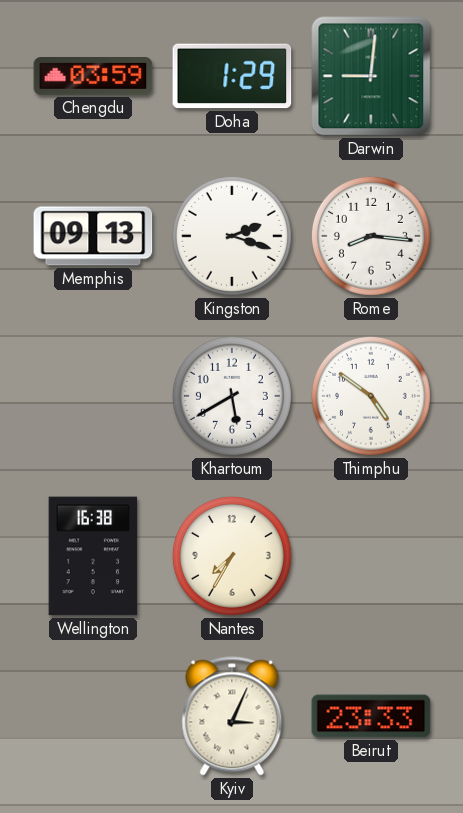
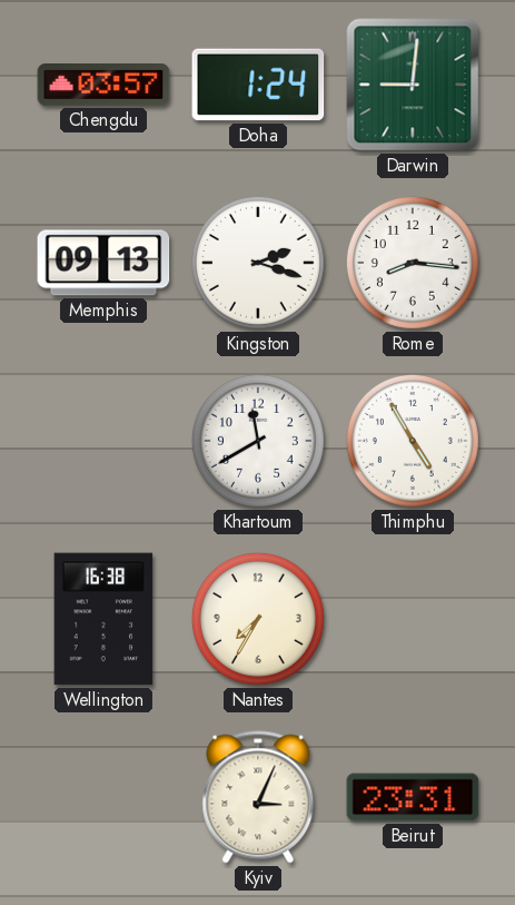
Chengdu: 03:59 -> 03:57 (103, 86)
Doha: 1:29 -> 1:24 (258, 85)
Khartoum: 5:40 -> 11:40 (258, 441)
Thimphu: 4:51 -> 4:55 (413, 441)
Beirut: 23:33 -> 23:31 (413, 797)
